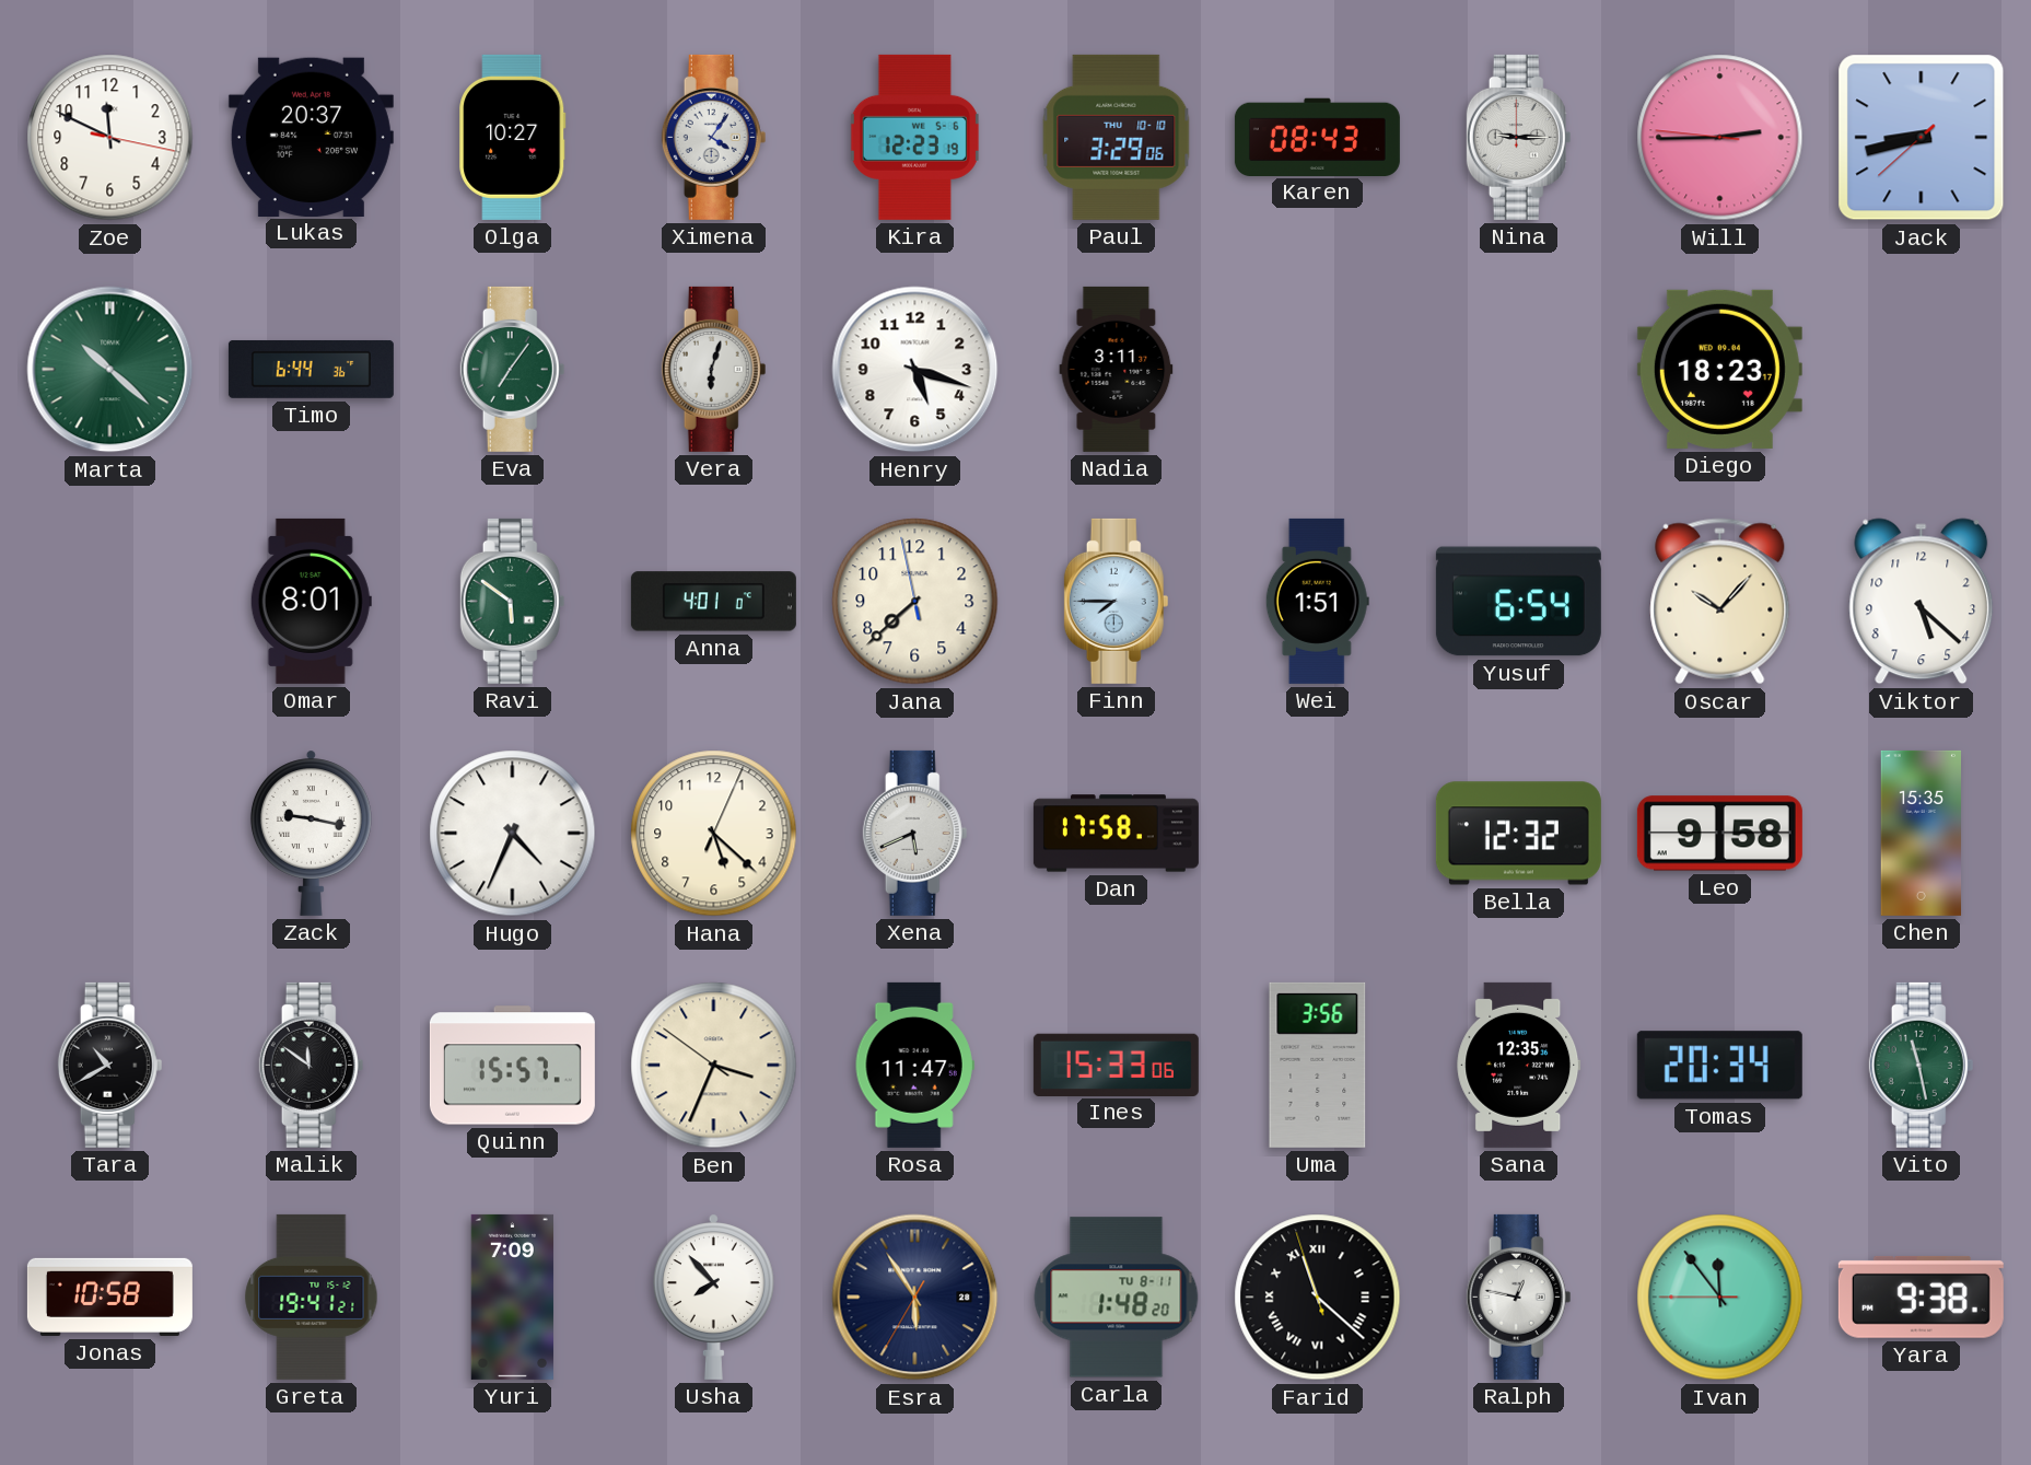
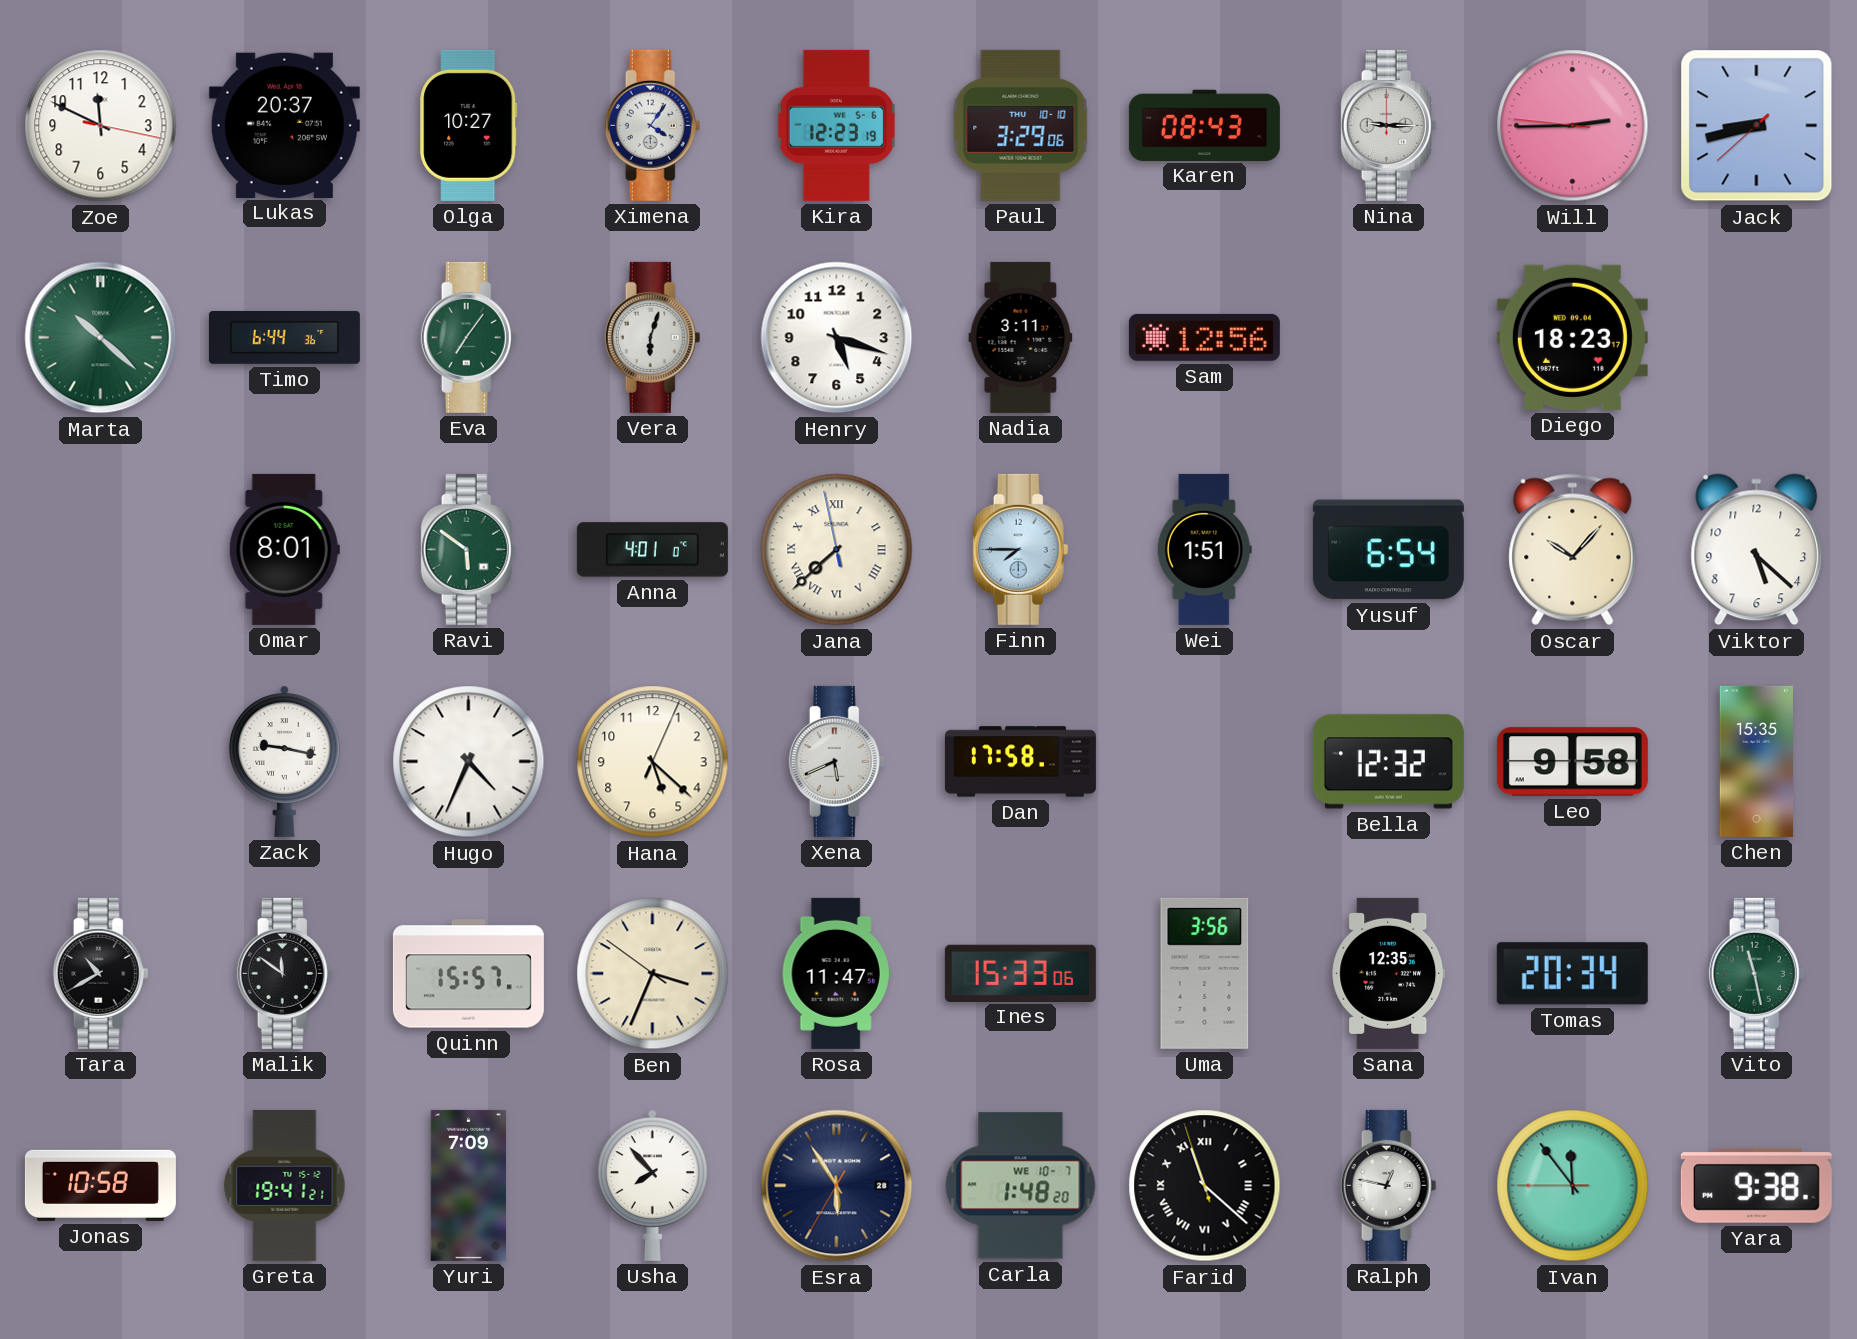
Sam: none -> 12:56 (1204, 337)
Jana numerals: Arabic -> Roman (837, 550)
Carla date: TU 8-11 -> WE 10-7 (1021, 1186)
